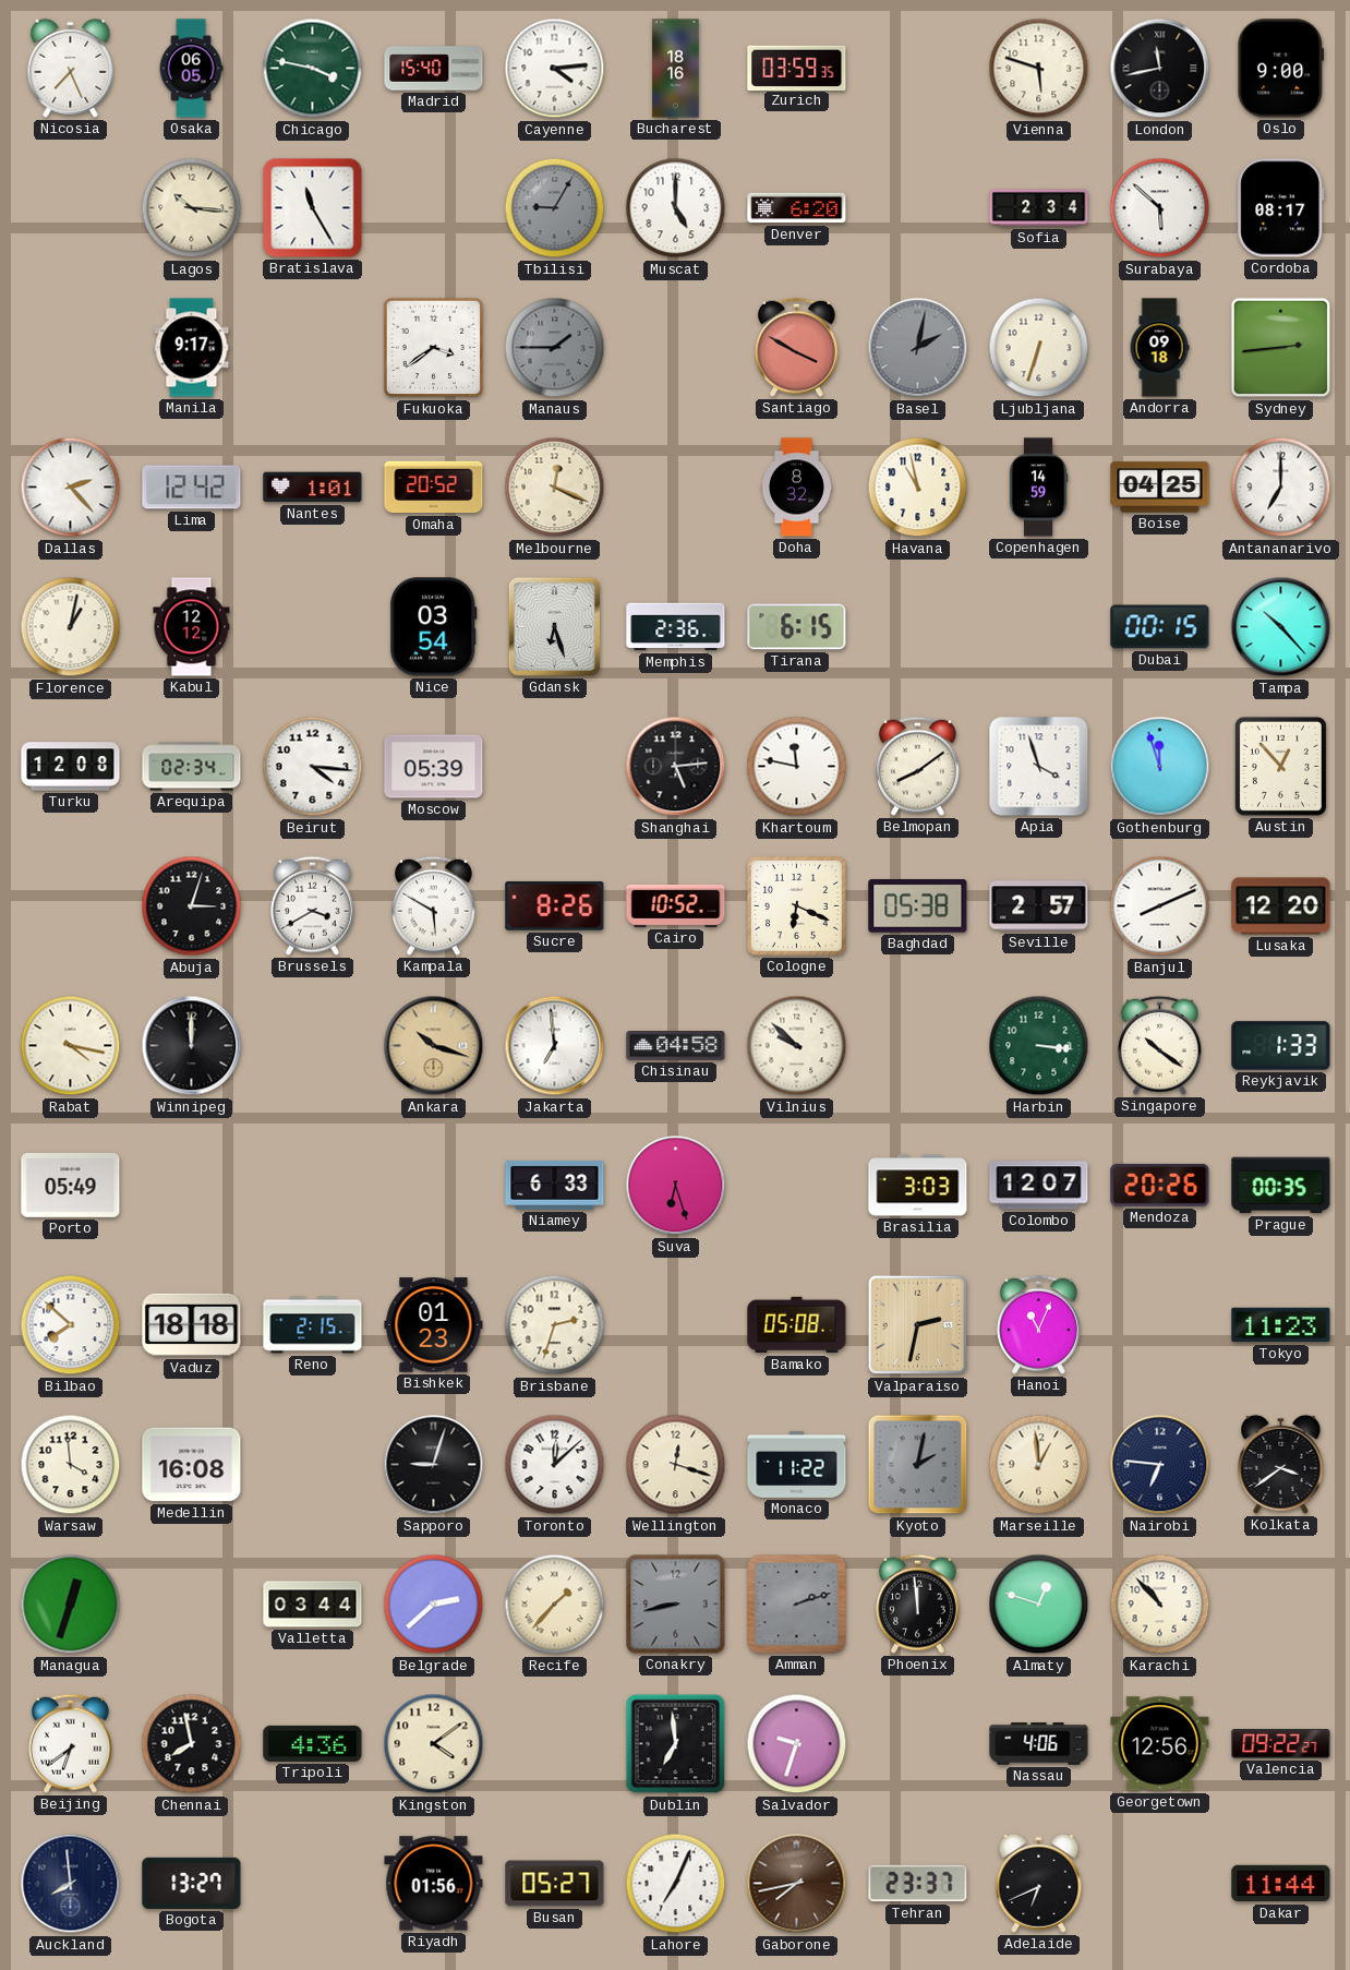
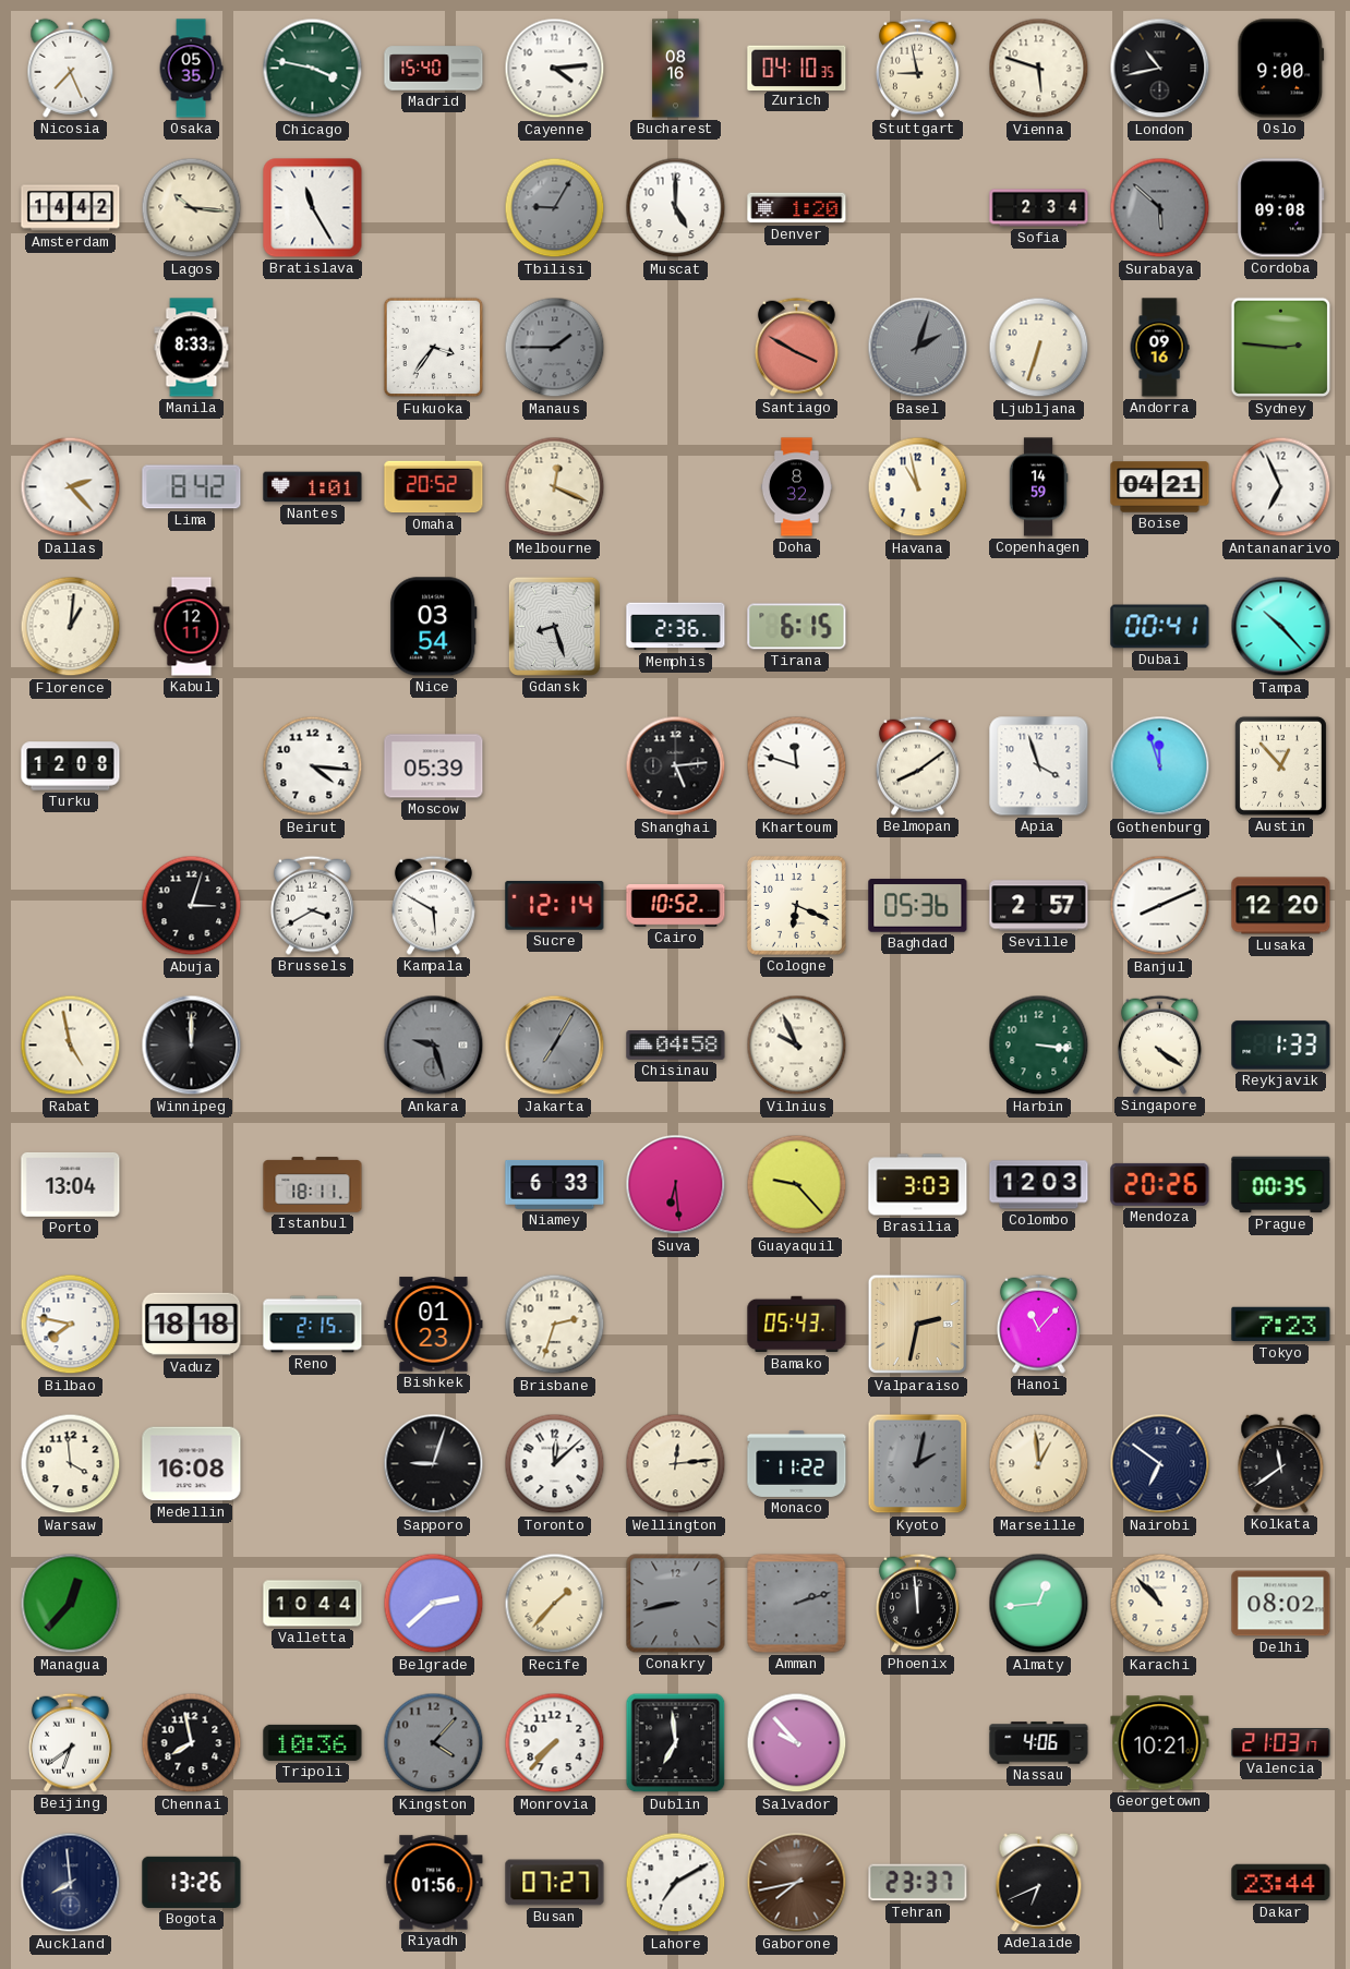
Osaka: 06:05 -> 05:35 (191, 69)
Bucharest: 18:16 -> 08:16 (676, 69)
Zurich: 03:59 -> 04:10 (797, 68)
Stuttgart: none -> 8:58 (917, 68)
London: 11:43 -> 10:43 (1160, 69)
Amsterdam: none -> 14:42 (71, 208)
Denver: 6:20 -> 1:20 (797, 208)
Surabaya dial: white -> grey (1160, 208)
Cordoba: 08:17 -> 09:08 (1281, 208)
Manila: 9:17 -> 8:33 (192, 348)
Fukuoka: 3:39 -> 3:36 (434, 348)
Basel: 2:02 -> 2:03 (918, 348)
Andorra: 09:18 -> 09:16 (1159, 348)
Sydney: 2:44 -> 2:46 (1281, 348)
Lima: 12:42 -> 8:42 (192, 487)
Boise: 04:25 -> 04:21 (1160, 487)
Antananarivo: 7:00 -> 6:56 (1281, 487)
Florence: 1:02 -> 1:01 (71, 627)
Kabul: 12:12 -> 12:11 (192, 627)
Gdansk: 6:27 -> 8:27 (554, 626)
Dubai: 00:15 -> 00:41 (1160, 627)
Arequipa: 02:34 -> none (192, 767)
Khartoum: 11:47 -> 11:48 (797, 766)
Sucre: 8:26 -> 12:14 (555, 905)
Baghdad: 05:38 -> 05:36 (918, 906)
Rabat: 4:17 -> 4:58 (71, 1046)
Ankara: 10:18 -> 9:27 (434, 1046)
Ankara dial: champagne -> grey (434, 1046)
Jakarta: 6:59 -> 7:05 (555, 1046)
Jakarta dial: white -> grey (555, 1046)
Vilnius: 9:52 -> 9:56 (797, 1046)
Singapore: 10:21 -> 4:21 (1159, 1044)
Porto: 05:49 -> 13:04 (71, 1185)
Istanbul: none -> 18:11 (313, 1185)
Suva: 6:27 -> 6:29 (676, 1185)
Guayaquil: none -> 9:23 (797, 1185)
Colombo: 12:07 -> 12:03 (1039, 1185)
Bilbao: 7:52 -> 7:47 (71, 1325)
Bamako: 05:08 -> 05:43 (797, 1325)
Hanoi: 11:04 -> 11:07 (1038, 1324)
Tokyo: 11:23 -> 7:23 (1281, 1325)
Wellington: 12:18 -> 12:14 (676, 1464)
Nairobi: 6:46 -> 6:51 (1160, 1464)
Kolkata: 3:39 -> 11:39 (1281, 1463)
Managua: 12:33 -> 12:37 (71, 1604)
Valletta: 03:44 -> 10:44 (313, 1604)
Almaty: 12:48 -> 12:44 (1039, 1604)
Delhi: none -> 08:02 (1281, 1604)
Tripoli: 4:36 -> 10:36 (313, 1742)
Kingston: 4:09 -> 4:07 (434, 1743)
Kingston dial: cream -> grey (434, 1743)
Monrovia: none -> 7:37 (555, 1743)
Salvador: 9:33 -> 9:53 (797, 1743)
Georgetown: 12:56 -> 10:21 (1160, 1743)
Valencia: 09:22 -> 21:03 (1281, 1743)
Bogota: 13:27 -> 13:26 (192, 1882)
Busan: 05:27 -> 07:27 (555, 1883)
Lahore: 7:04 -> 7:10 (676, 1883)
Dakar: 11:44 -> 23:44 (1281, 1883)
